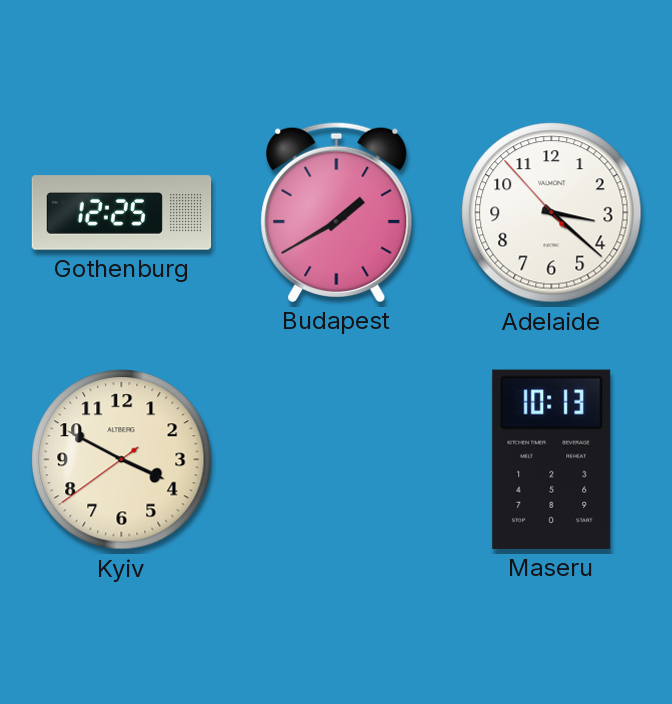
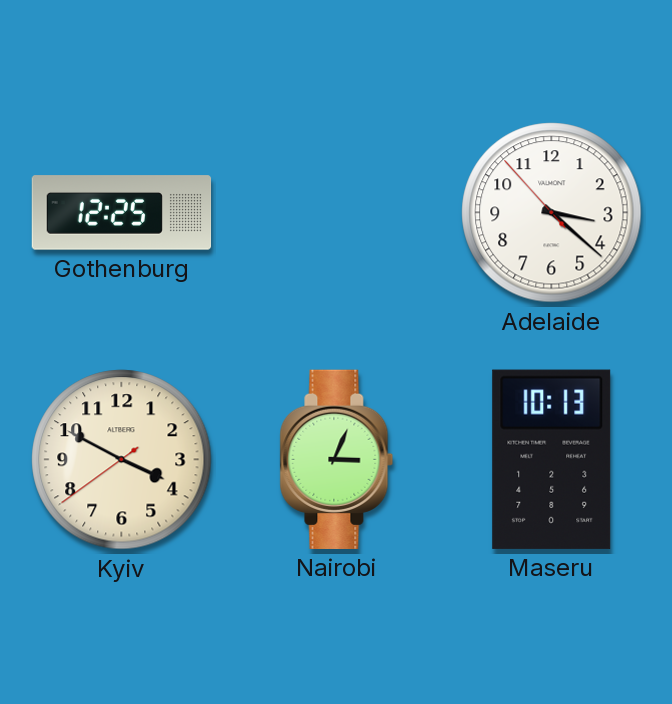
Budapest: 1:40 -> none (337, 212)
Nairobi: none -> 3:04 (337, 459)
